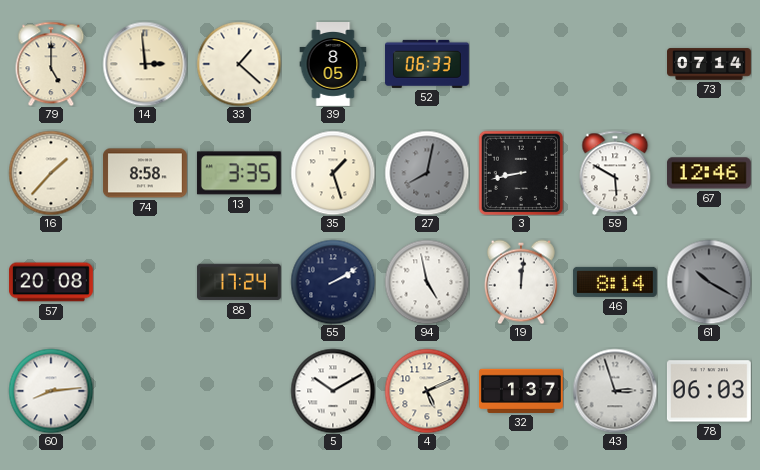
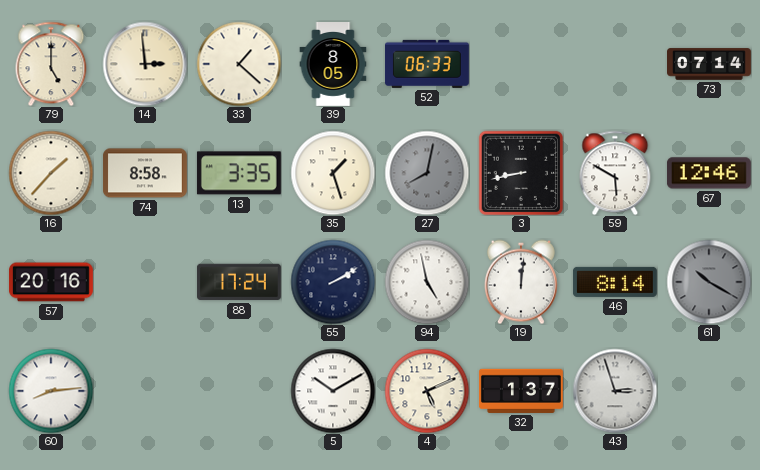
57: 20:08 -> 20:16 (51, 282)
78: 06:03 -> none (709, 391)
